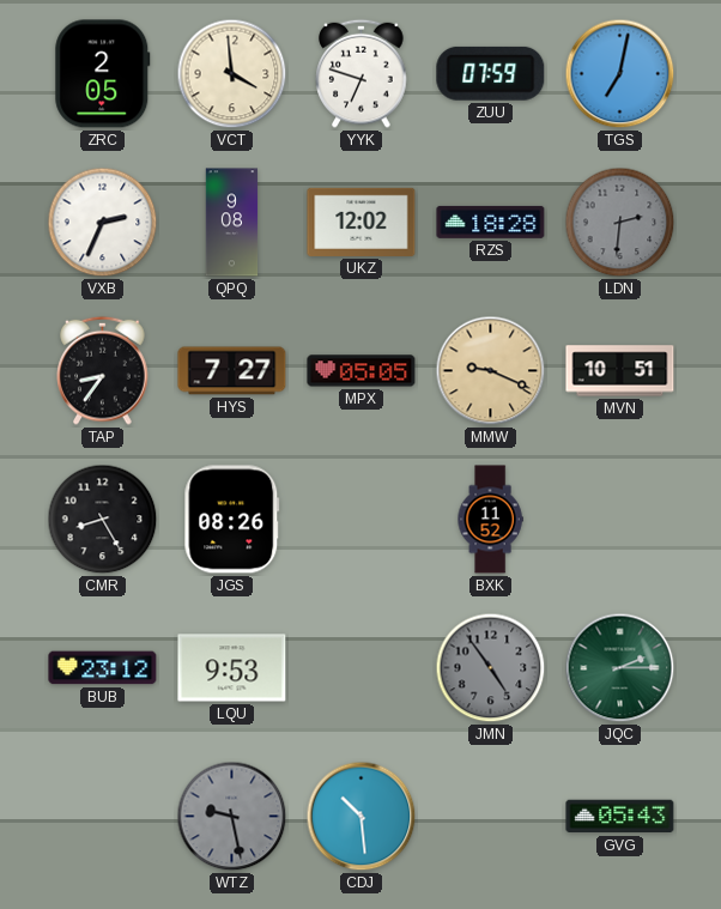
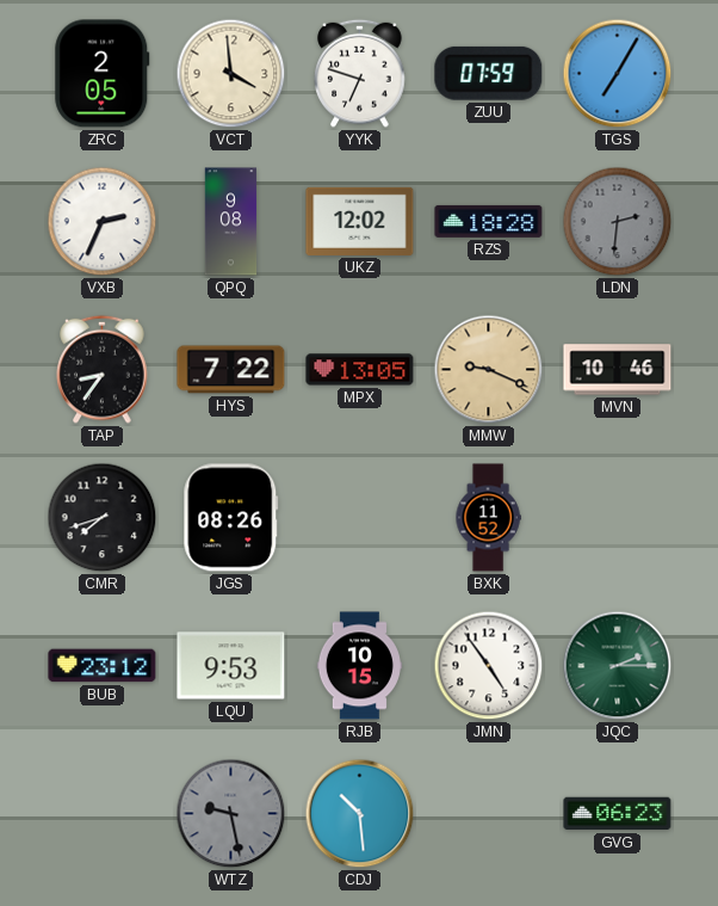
TGS: 7:02 -> 7:05 (618, 74)
HYS: 7:27 -> 7:22 (231, 370)
MPX: 05:05 -> 13:05 (360, 370)
MVN: 10:51 -> 10:46 (618, 370)
CMR: 8:25 -> 7:42 (103, 518)
RJB: none -> 10:15 (359, 666)
JMN dial: grey -> white (489, 666)
GVG: 05:43 -> 06:23 (618, 814)
